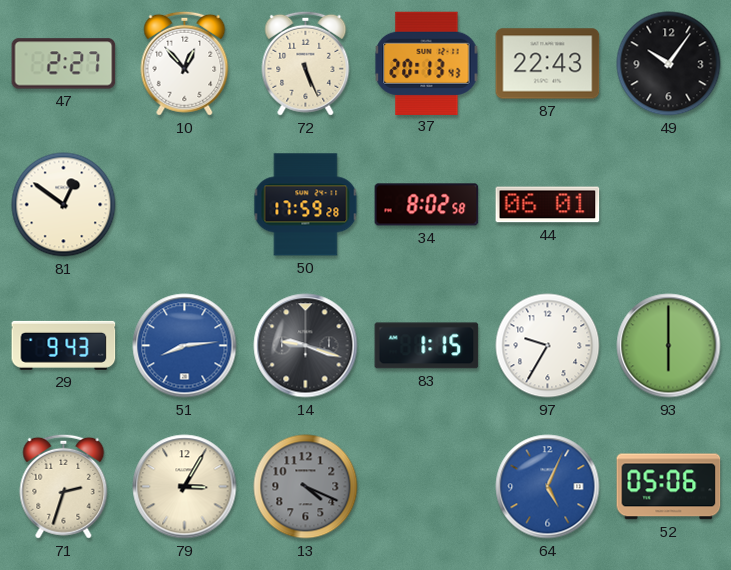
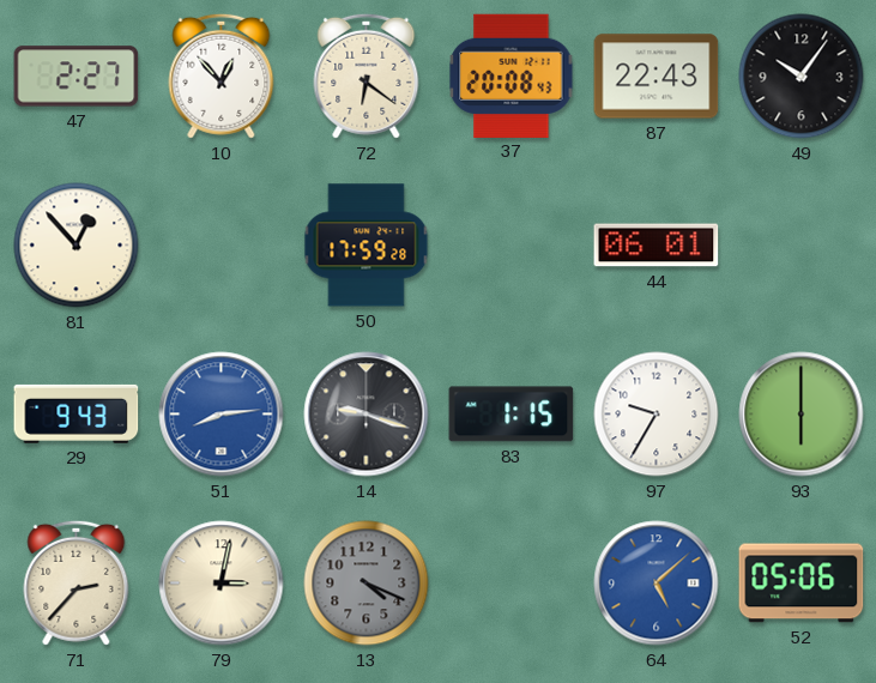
72: 5:26 -> 6:21 (367, 75)
37: 20:13 -> 20:08 (512, 75)
81: 12:51 -> 12:53 (77, 246)
34: 8:02 -> none (427, 205)
71: 2:33 -> 2:37 (77, 582)
79: 3:05 -> 3:02 (222, 584)
64: 5:04 -> 5:08 (657, 584)
